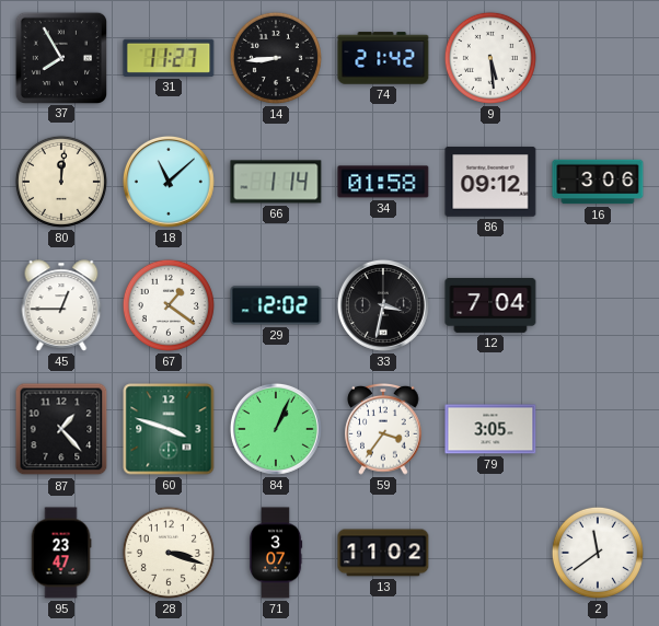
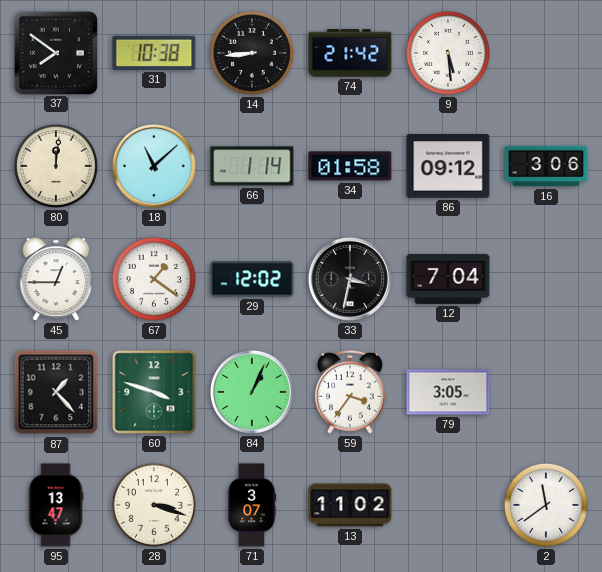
37: 7:55 -> 7:51 (55, 52)
31: 11:27 -> 10:38 (154, 53)
95: 23:47 -> 13:47 (56, 505)
